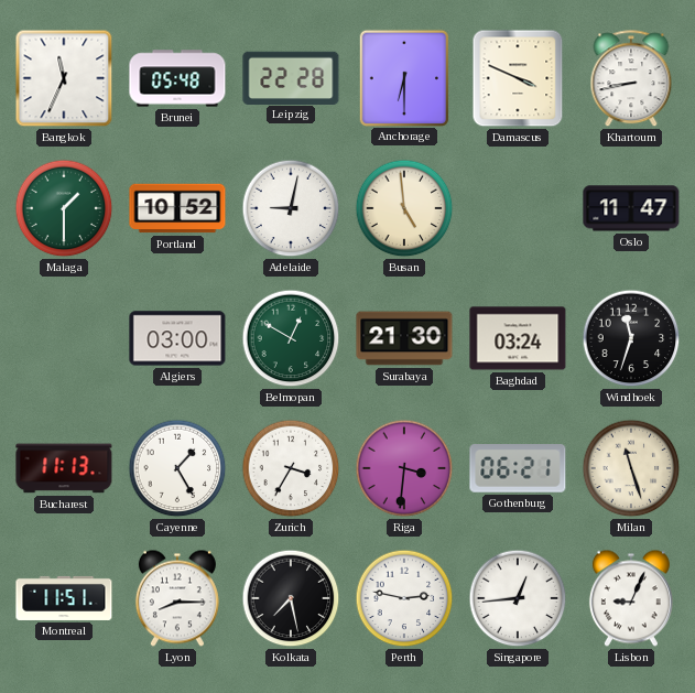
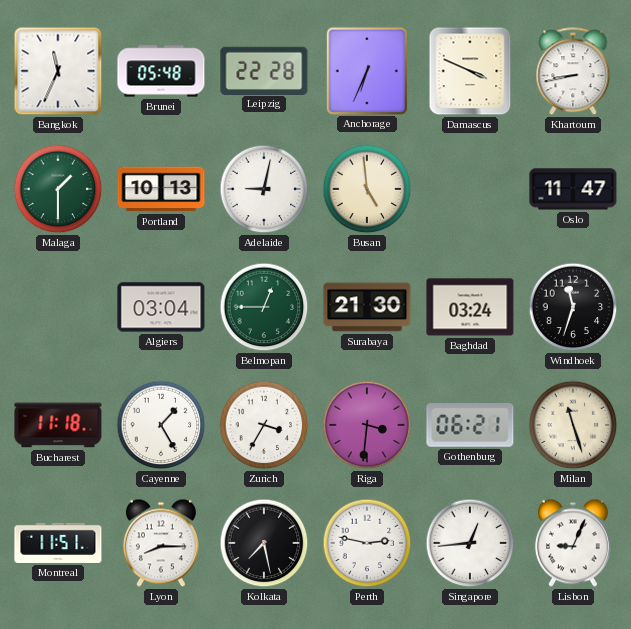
Anchorage: 6:30 -> 6:34 (366, 70)
Portland: 10:52 -> 10:13 (161, 189)
Algiers: 03:00 -> 03:04 (161, 307)
Belmopan: 12:50 -> 12:45 (264, 307)
Bucharest: 11:13 -> 11:18 (58, 425)
